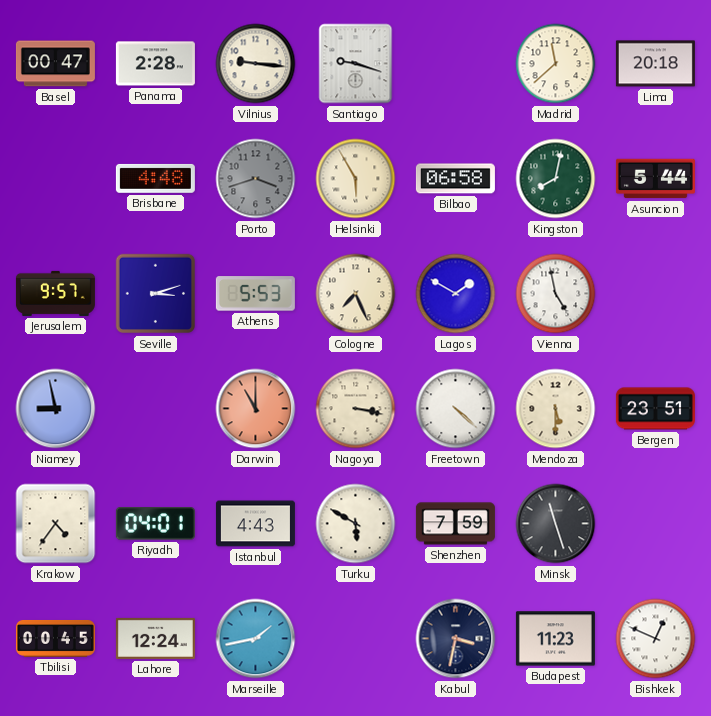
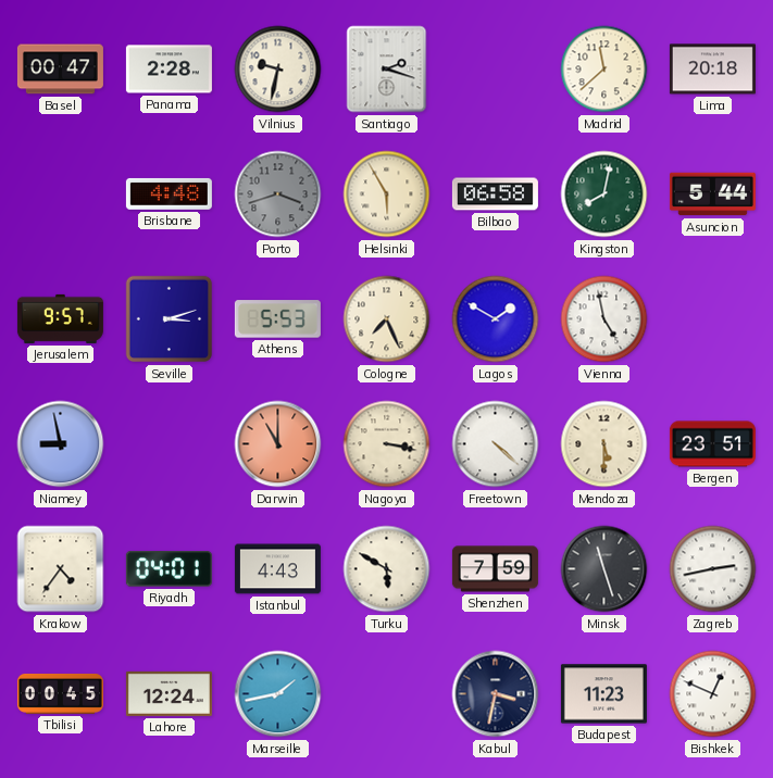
Vilnius: 9:16 -> 9:32 (278, 70)
Santiago: 9:18 -> 2:18 (387, 70)
Zagreb: none -> 2:43 (713, 569)
